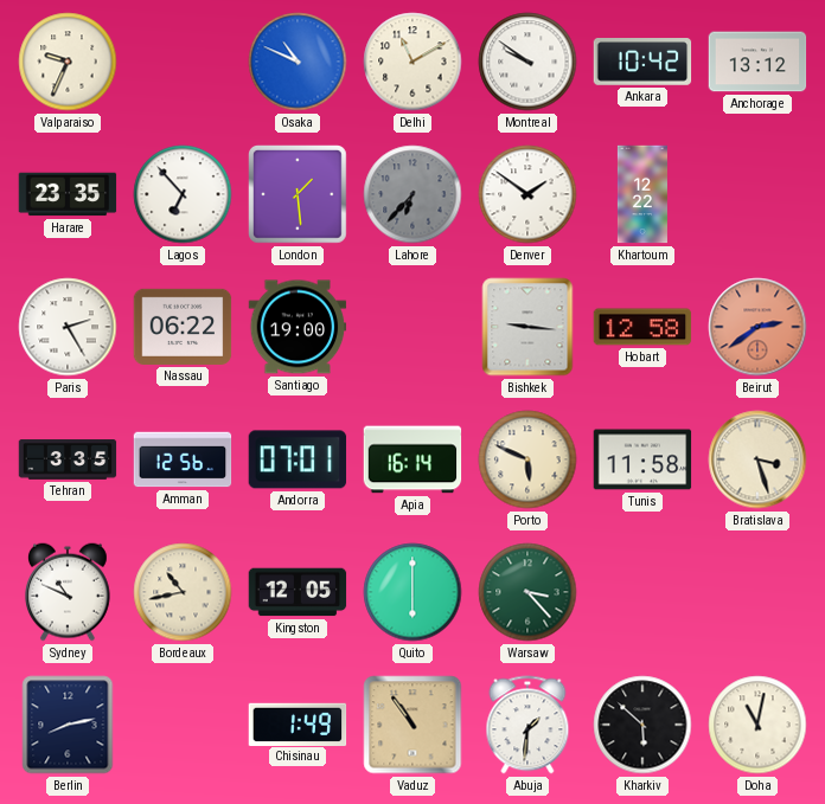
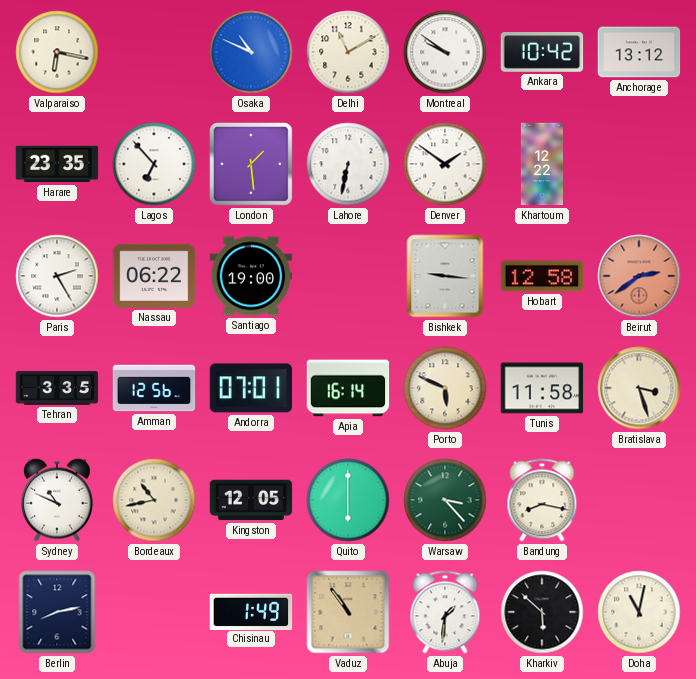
Valparaiso: 9:34 -> 6:17 (57, 52)
Lahore: 6:37 -> 6:32 (348, 164)
Lahore dial: grey -> white (348, 164)
Bandung: none -> 8:17 (542, 500)
